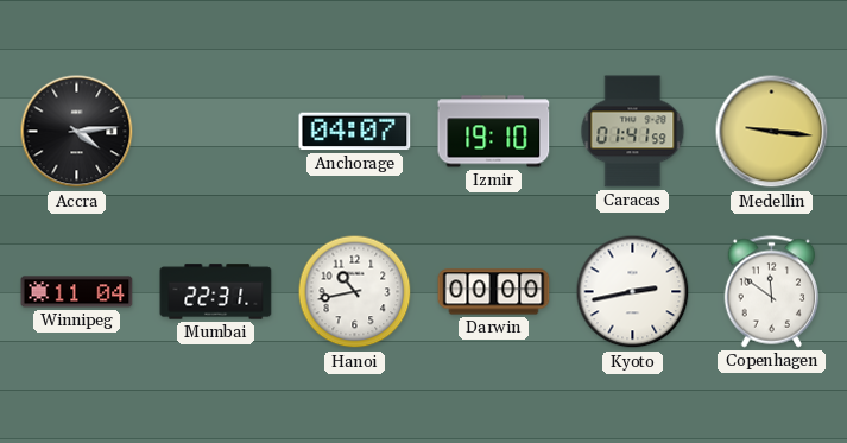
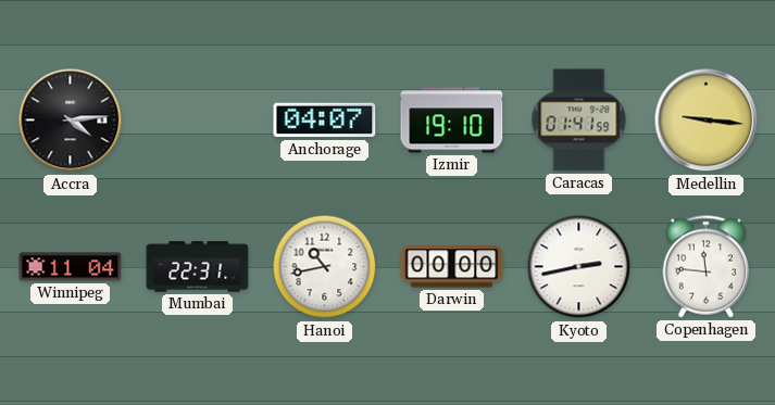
Copenhagen: 11:51 -> 11:46 (705, 267)
